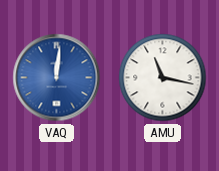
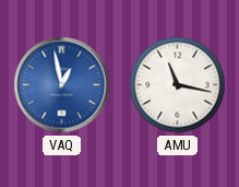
VAQ: 12:01 -> 12:58 (62, 85)
